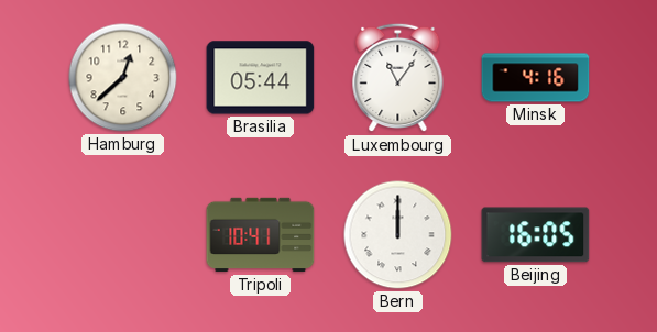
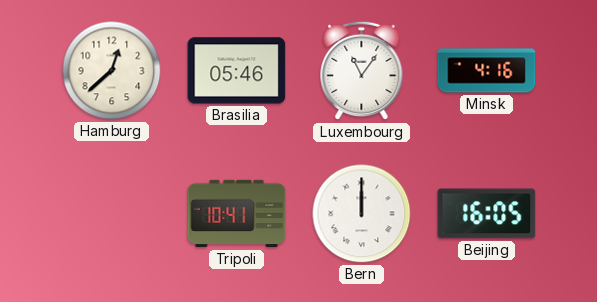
Brasilia: 05:44 -> 05:46 (237, 71)
